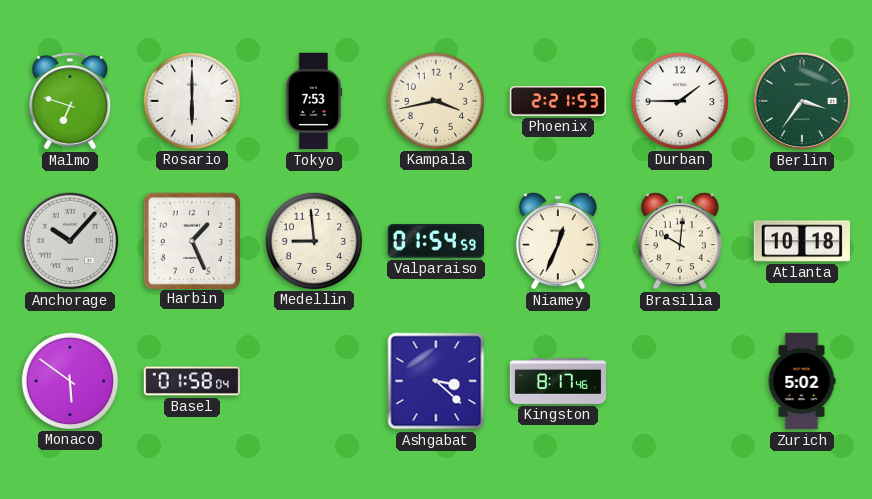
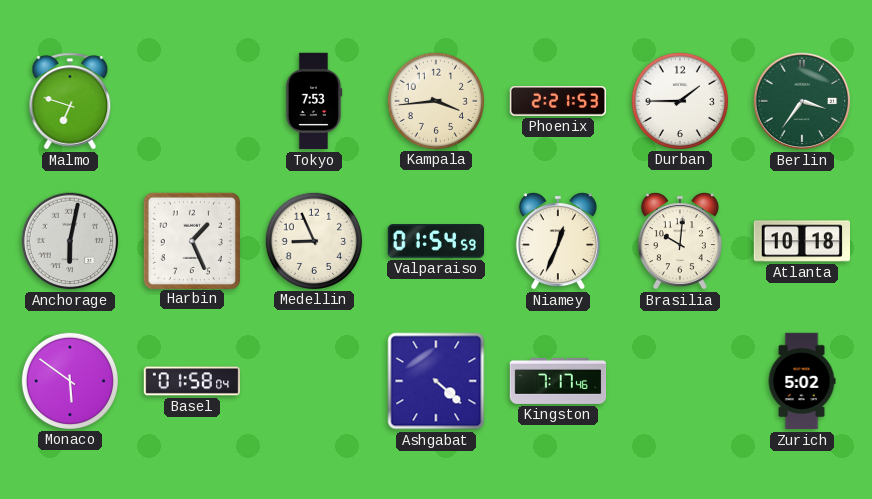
Rosario: 6:00 -> none (191, 100)
Kampala: 3:43 -> 3:44 (435, 100)
Anchorage: 10:07 -> 6:02 (70, 241)
Medellin: 8:59 -> 8:56 (313, 240)
Ashgabat: 3:22 -> 4:22 (436, 381)
Kingston: 8:17 -> 7:17 (558, 381)
